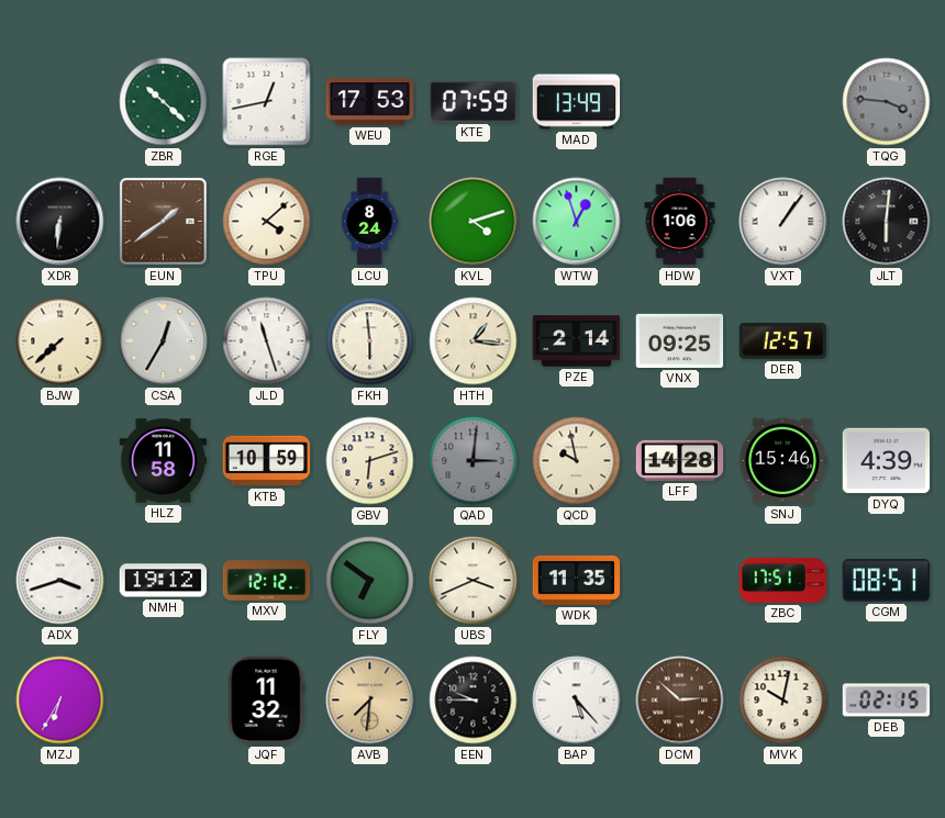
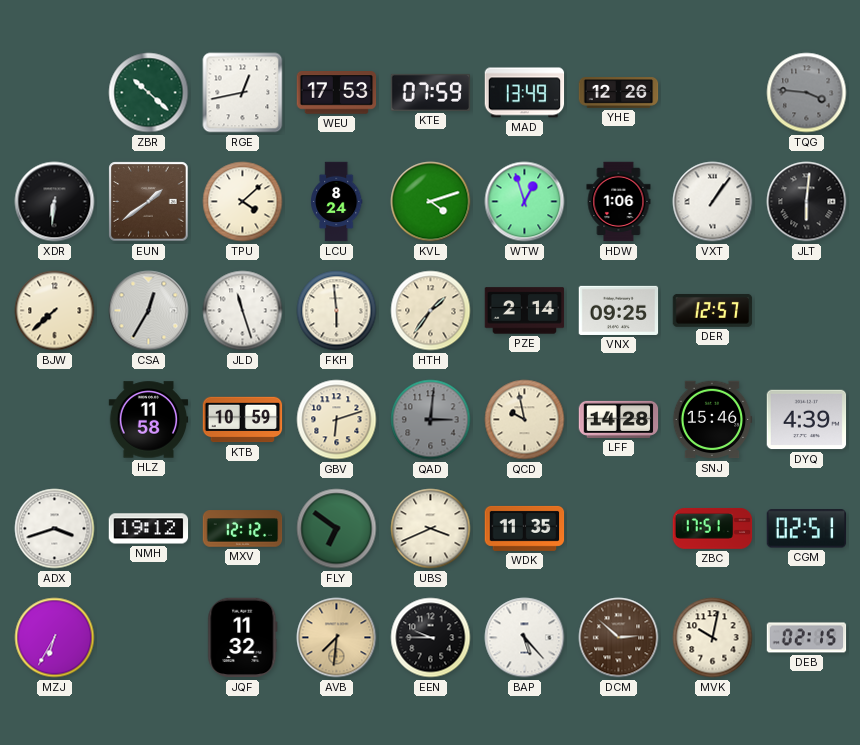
YHE: none -> 12:26 (619, 93)
HTH: 1:16 -> 1:36 (431, 311)
CGM: 08:51 -> 02:51 (807, 529)
